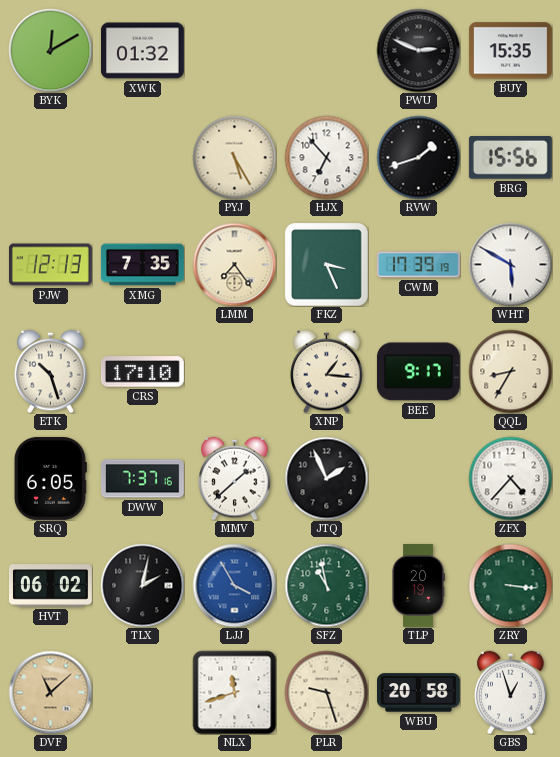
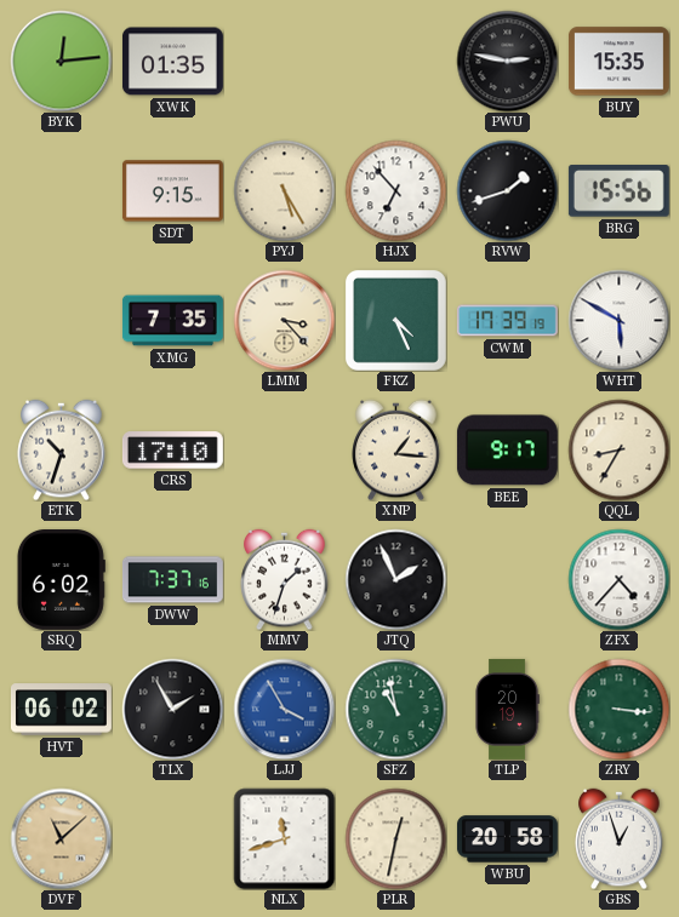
BYK: 12:10 -> 12:14 (61, 61)
XWK: 01:32 -> 01:35 (172, 62)
PWU: 2:49 -> 2:47 (507, 61)
SDT: none -> 9:15 (172, 191)
PJW: 12:13 -> none (50, 265)
LMM: 7:24 -> 3:23 (284, 320)
FKZ: 3:26 -> 4:26 (395, 320)
ETK: 10:27 -> 10:33 (62, 449)
SRQ: 6:05 -> 6:02 (61, 579)
MMV: 1:38 -> 1:33 (285, 579)
TLX: 2:02 -> 1:55 (172, 709)
PLR: 9:27 -> 12:32 (395, 838)
